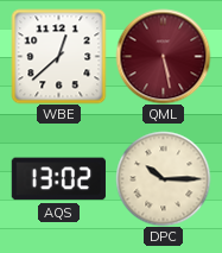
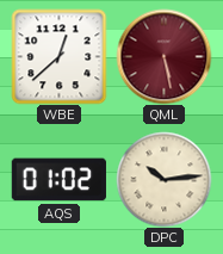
AQS: 13:02 -> 01:02 (58, 180)
DPC: 10:15 -> 10:14 (163, 179)
